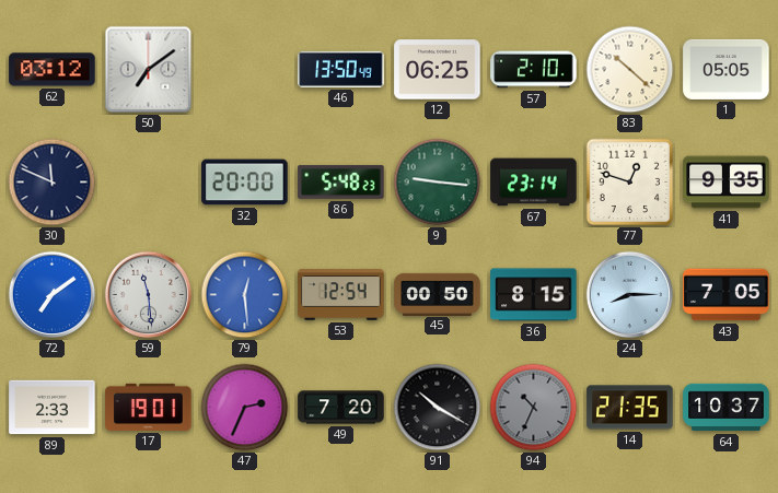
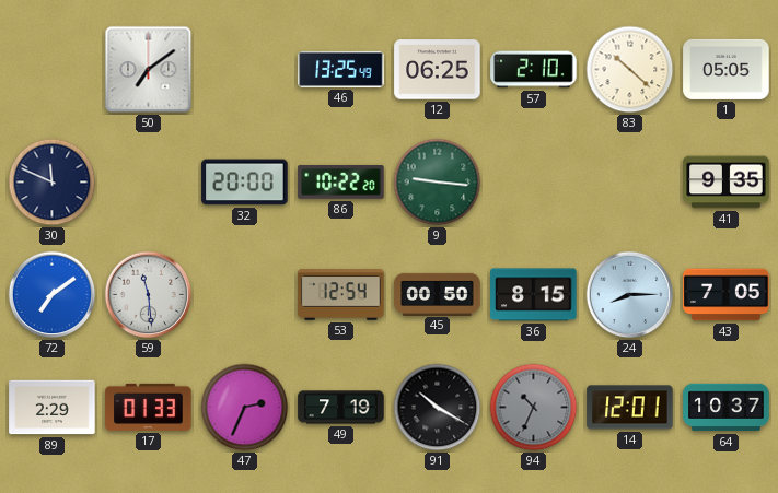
62: 03:12 -> none (53, 70)
46: 13:50 -> 13:25 (341, 69)
86: 5:48 -> 10:22 (341, 181)
67: 23:14 -> none (534, 183)
77: 12:48 -> none (630, 183)
79: 12:29 -> none (245, 295)
89: 2:33 -> 2:29 (53, 408)
17: 19:01 -> 01:33 (149, 407)
49: 7:20 -> 7:19 (341, 408)
14: 21:35 -> 12:01 (630, 408)
